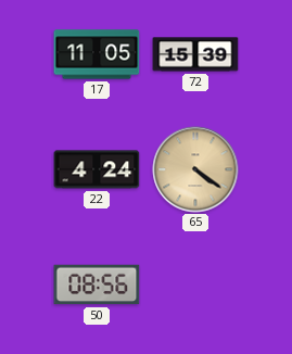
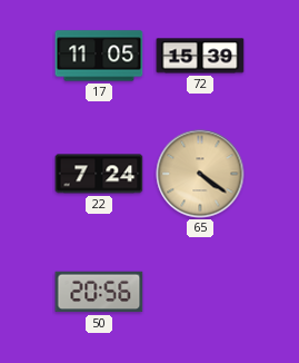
22: 4:24 -> 7:24 (99, 174)
50: 08:56 -> 20:56 (99, 292)
